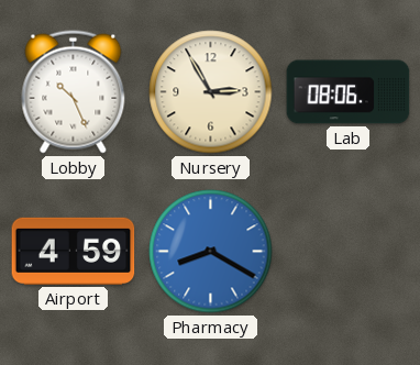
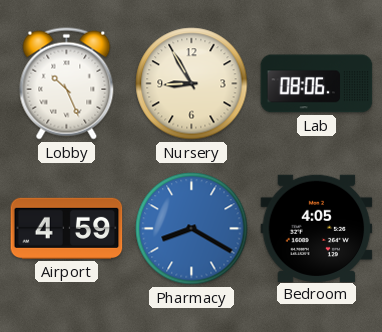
Nursery: 2:55 -> 8:55 (192, 84)
Bedroom: none -> 4:05 (317, 228)
